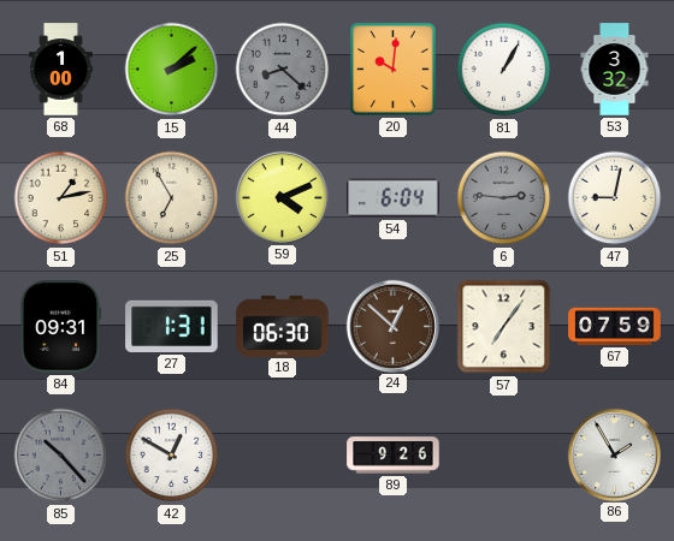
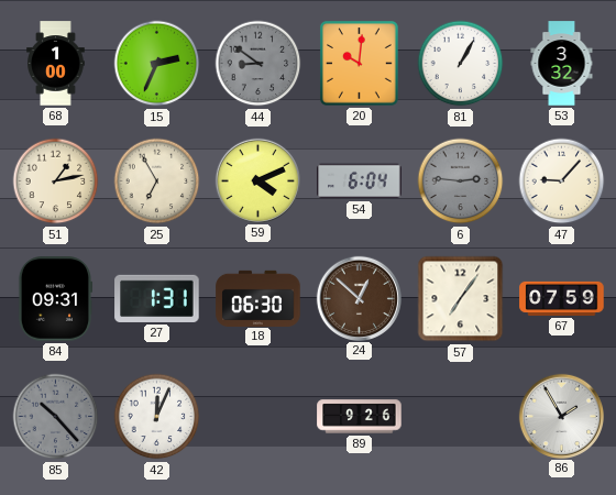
15: 2:08 -> 2:34 (157, 64)
44: 8:22 -> 8:51 (258, 64)
47: 9:02 -> 9:07 (562, 182)
42: 12:50 -> 12:04 (157, 417)
